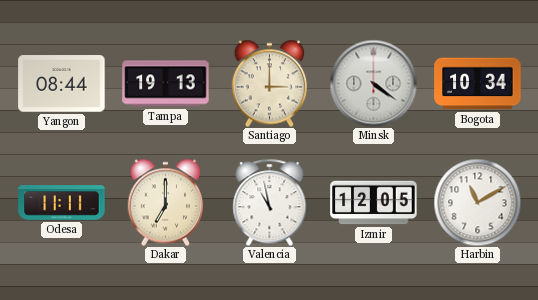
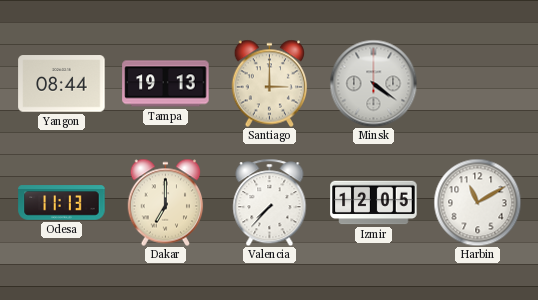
Bogota: 10:34 -> none (478, 84)
Odesa: 11:11 -> 11:13 (62, 203)
Valencia: 10:58 -> 7:37 (270, 202)
